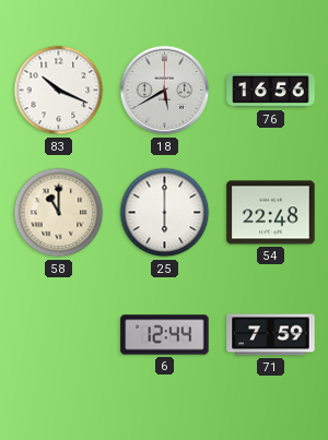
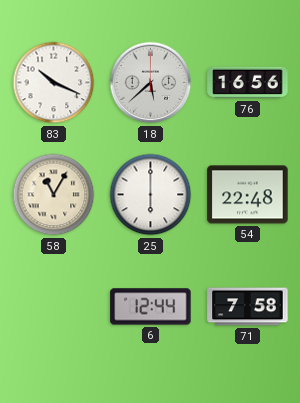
18: 5:40 -> 5:38 (151, 83)
58: 11:00 -> 11:05 (54, 195)
71: 7:59 -> 7:58 (248, 307)
